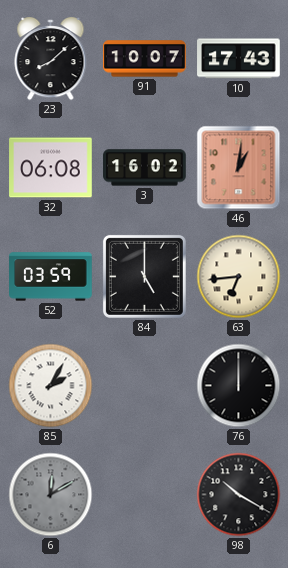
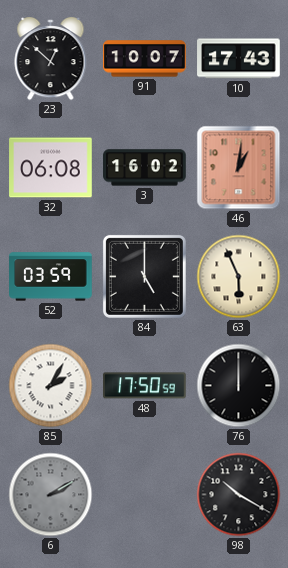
23: 8:08 -> 12:52 (51, 59)
63: 6:44 -> 5:56 (239, 277)
48: none -> 17:50 (145, 386)
6: 12:10 -> 2:10 (51, 495)
